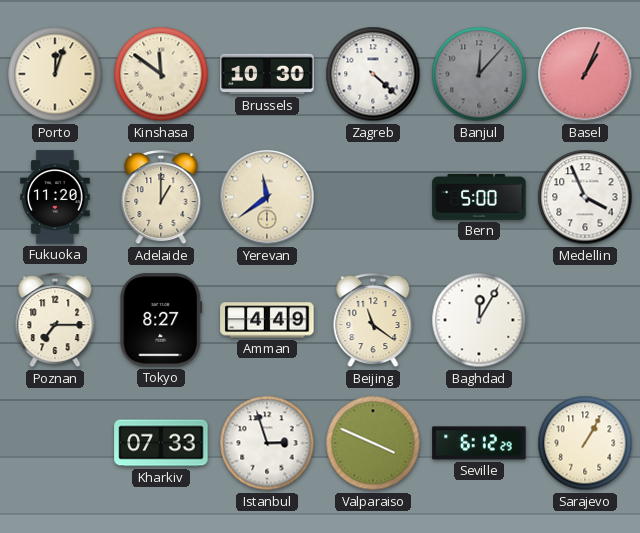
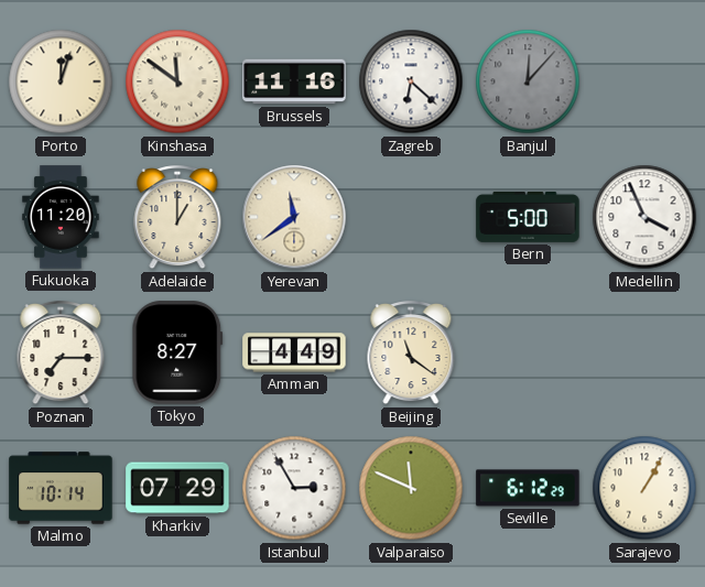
Brussels: 10:30 -> 11:16 (294, 81)
Zagreb: 4:22 -> 6:22 (411, 81)
Basel: 1:04 -> none (585, 74)
Baghdad: 12:05 -> none (479, 320)
Malmo: none -> 10:14 (61, 488)
Kharkiv: 07:33 -> 07:29 (177, 488)
Istanbul: 2:57 -> 2:55 (294, 488)
Valparaiso: 3:49 -> 11:49 (411, 488)
